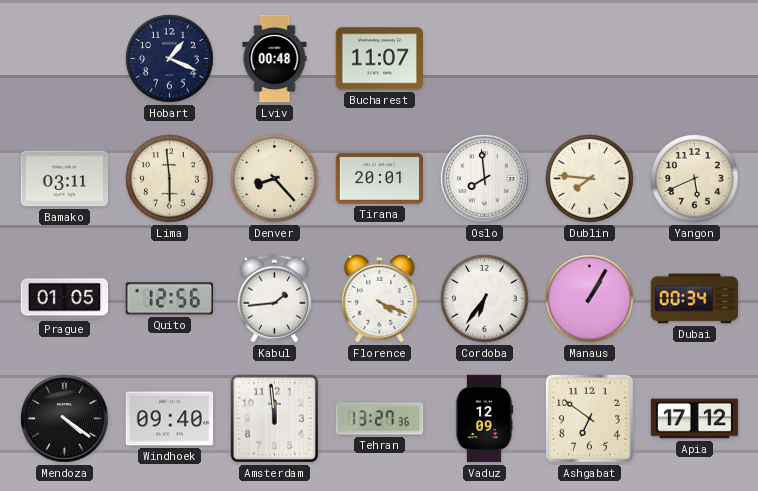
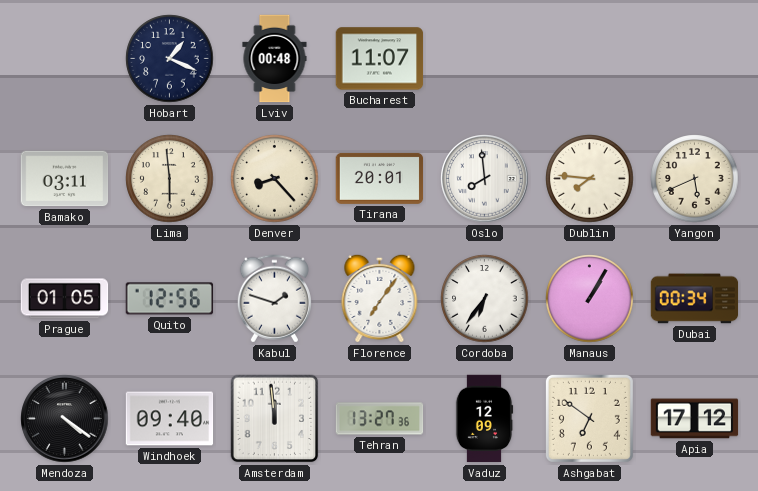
Kabul: 1:44 -> 1:48 (274, 299)
Florence: 4:19 -> 7:06 (380, 298)
